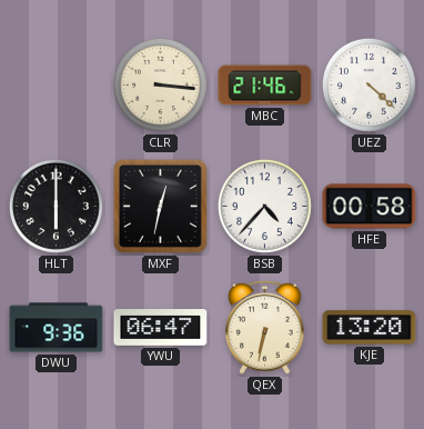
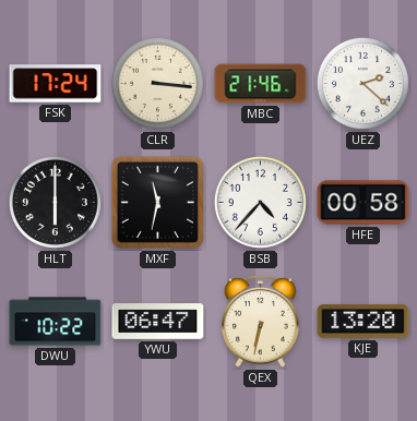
FSK: none -> 17:24 (56, 84)
UEZ: 4:22 -> 2:22 (362, 83)
MXF: 12:32 -> 11:32 (157, 202)
DWU: 9:36 -> 10:22 (56, 322)
